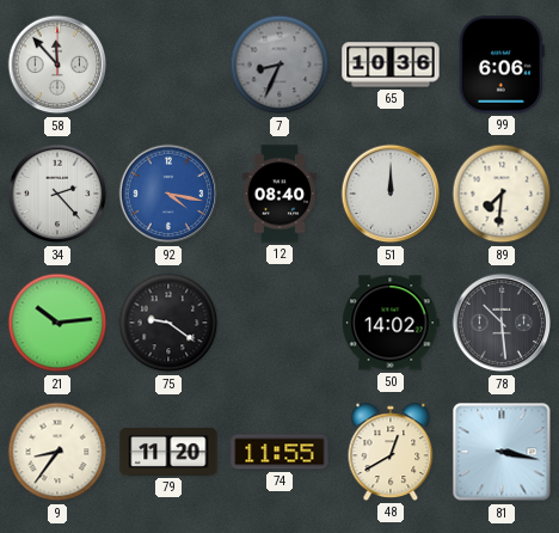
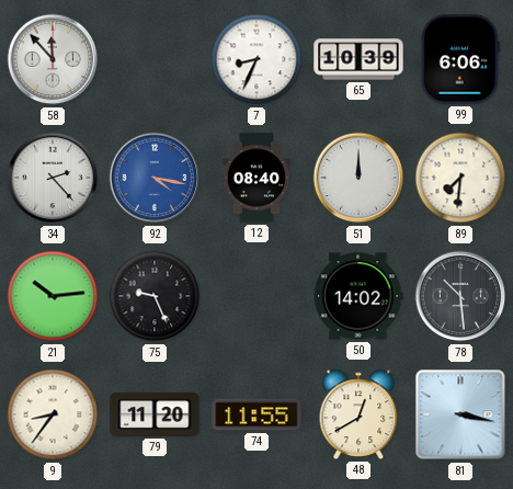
7 dial: grey -> white (256, 59)
65: 10:36 -> 10:39 (358, 59)
75: 9:21 -> 9:26 (155, 296)
